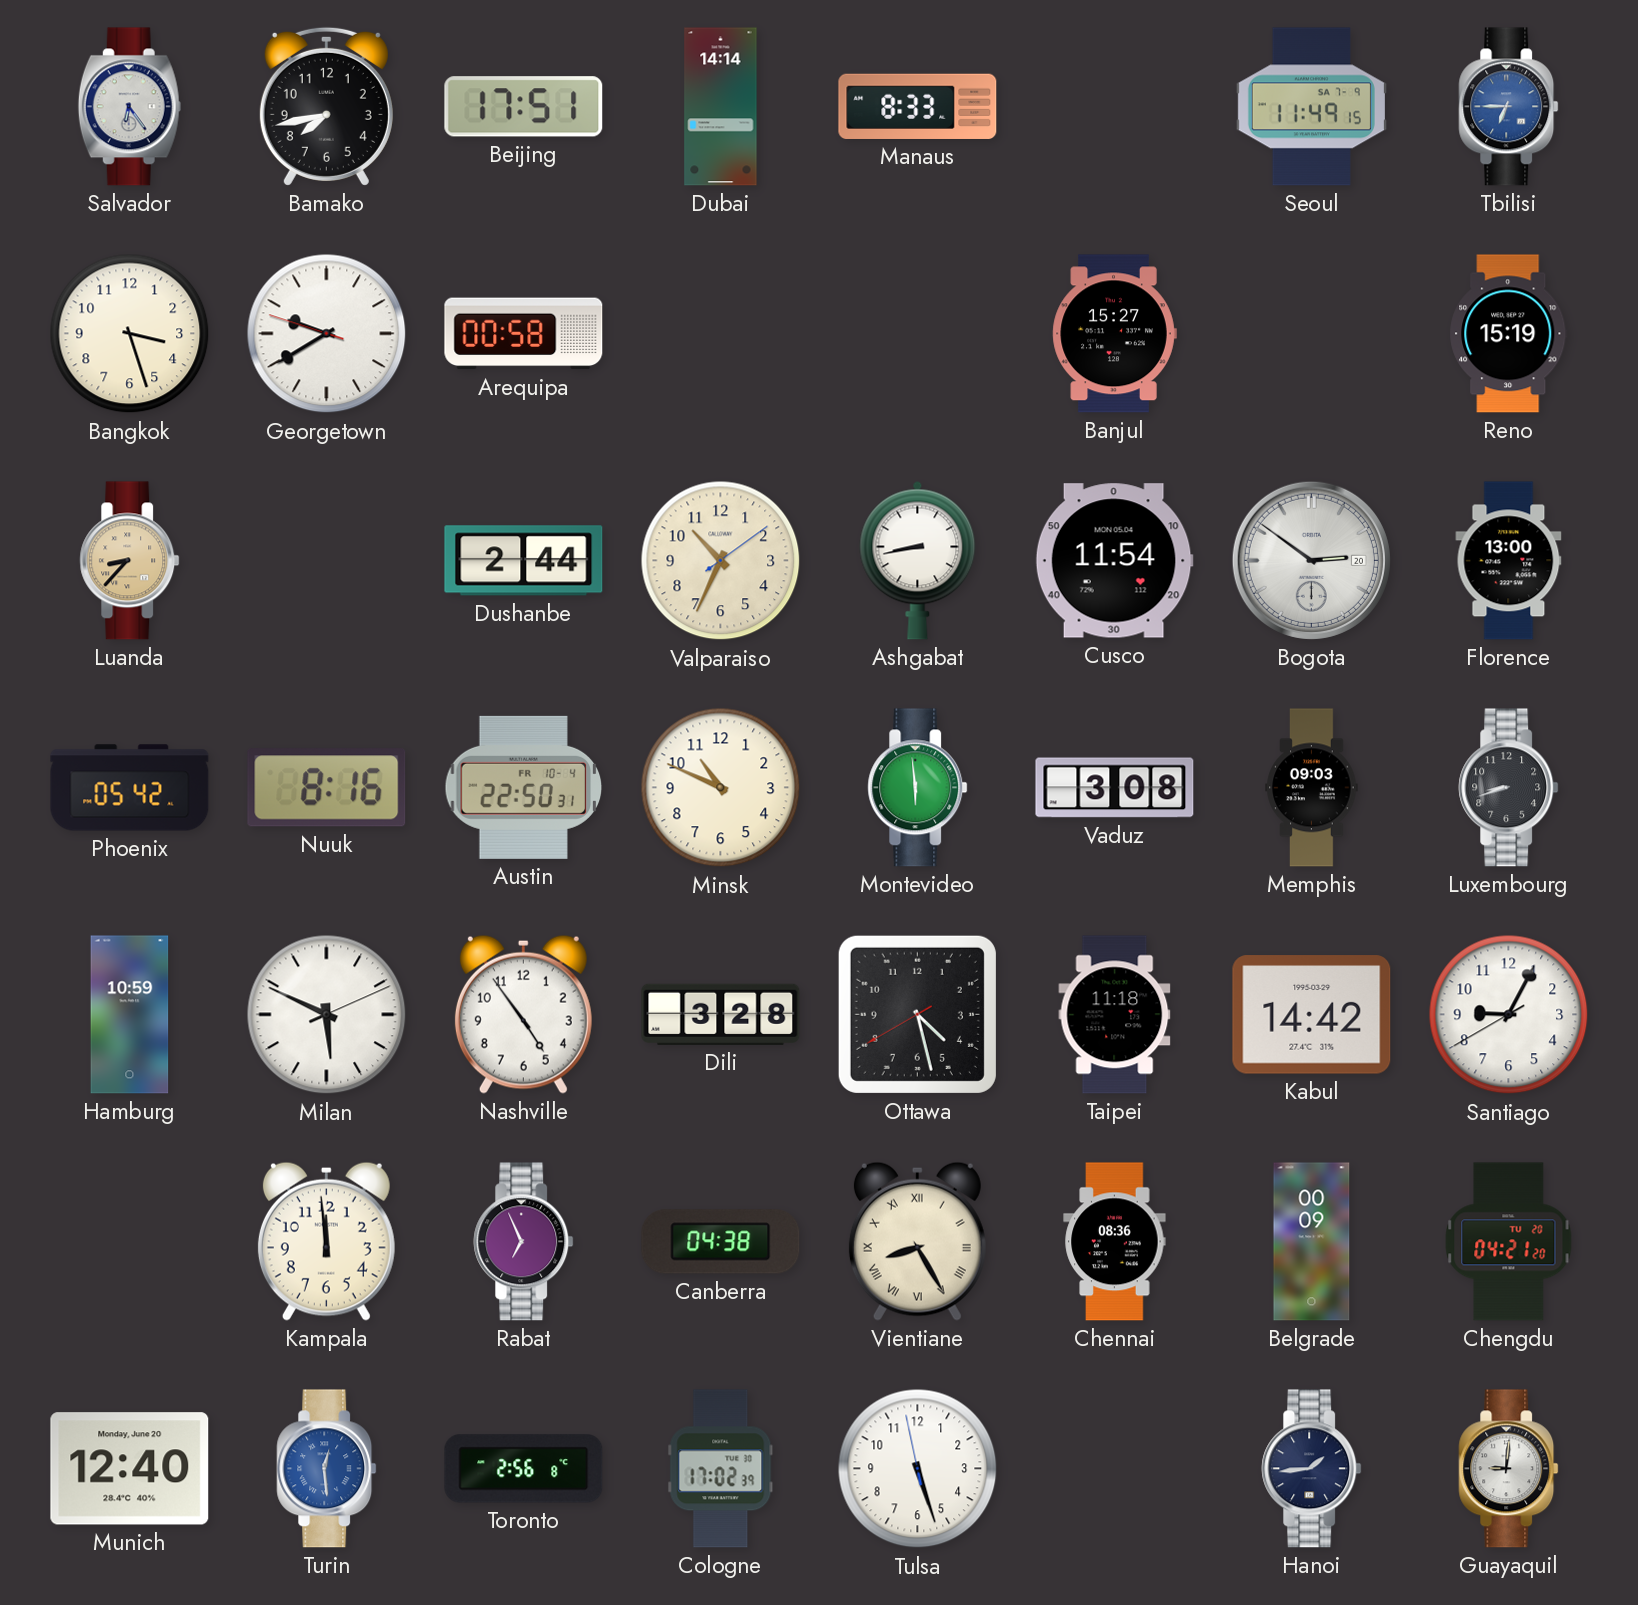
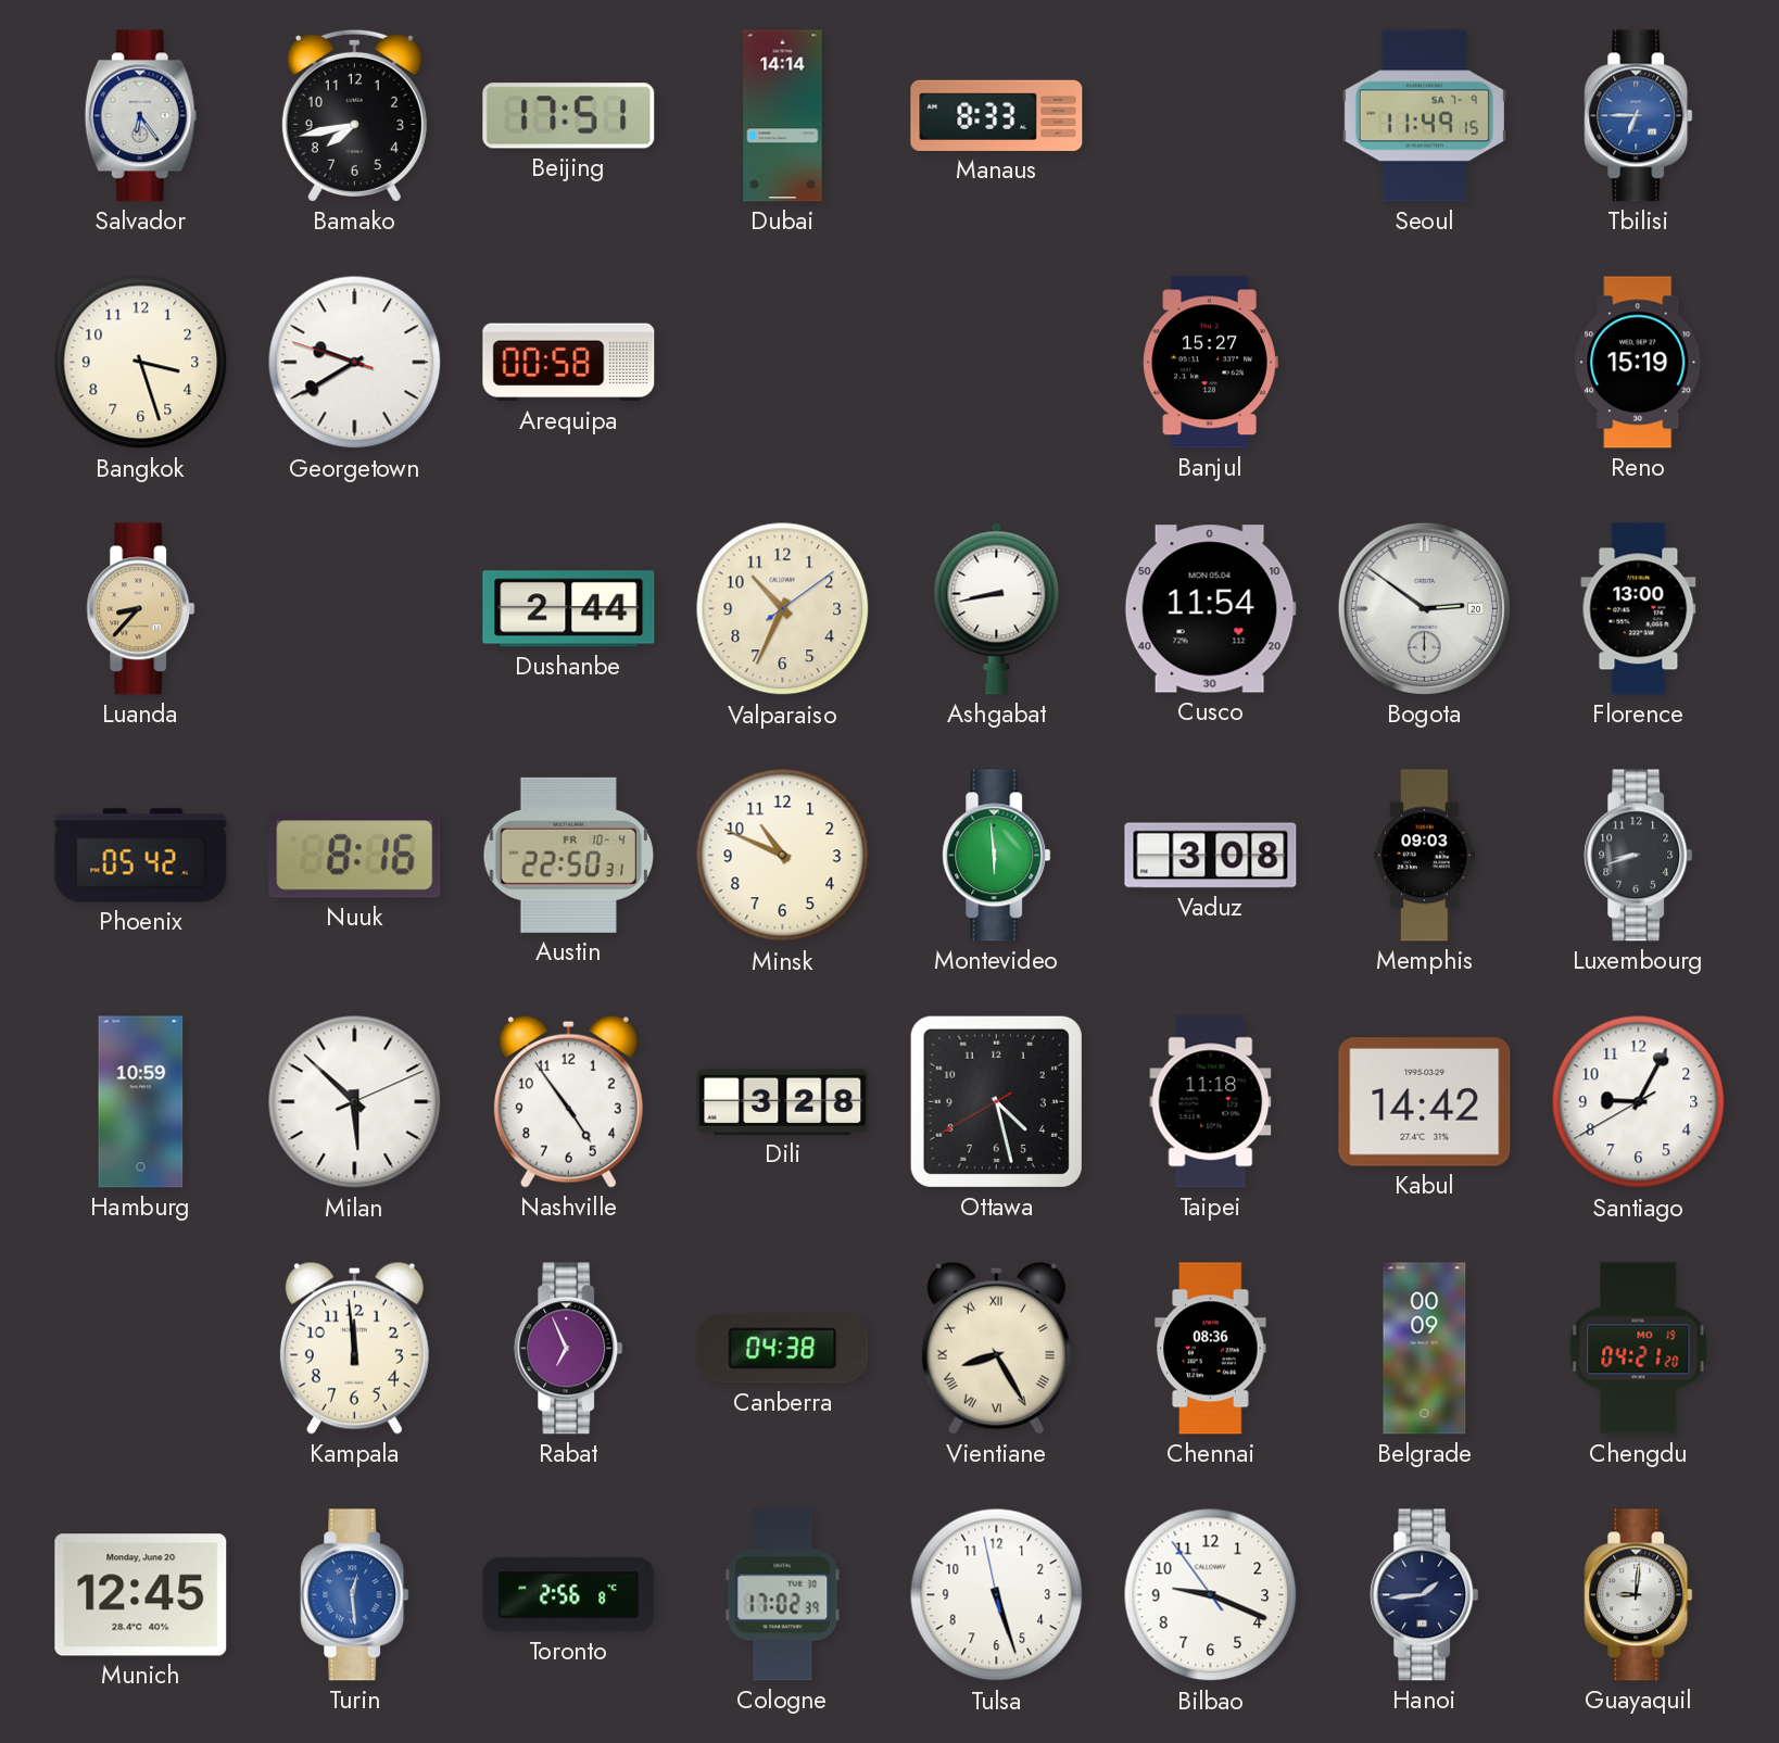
Milan: 5:49 -> 5:52 (355, 1102)
Chengdu date: TU 20 -> MO 19 (1639, 1349)
Munich: 12:40 -> 12:45 (141, 1595)
Bilbao: none -> 9:18 (1211, 1595)
